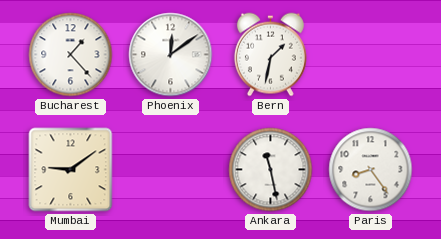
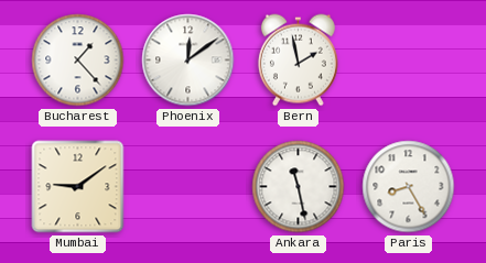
Bern: 1:32 -> 1:58 (298, 61)
Paris: 8:24 -> 8:25 (409, 187)
